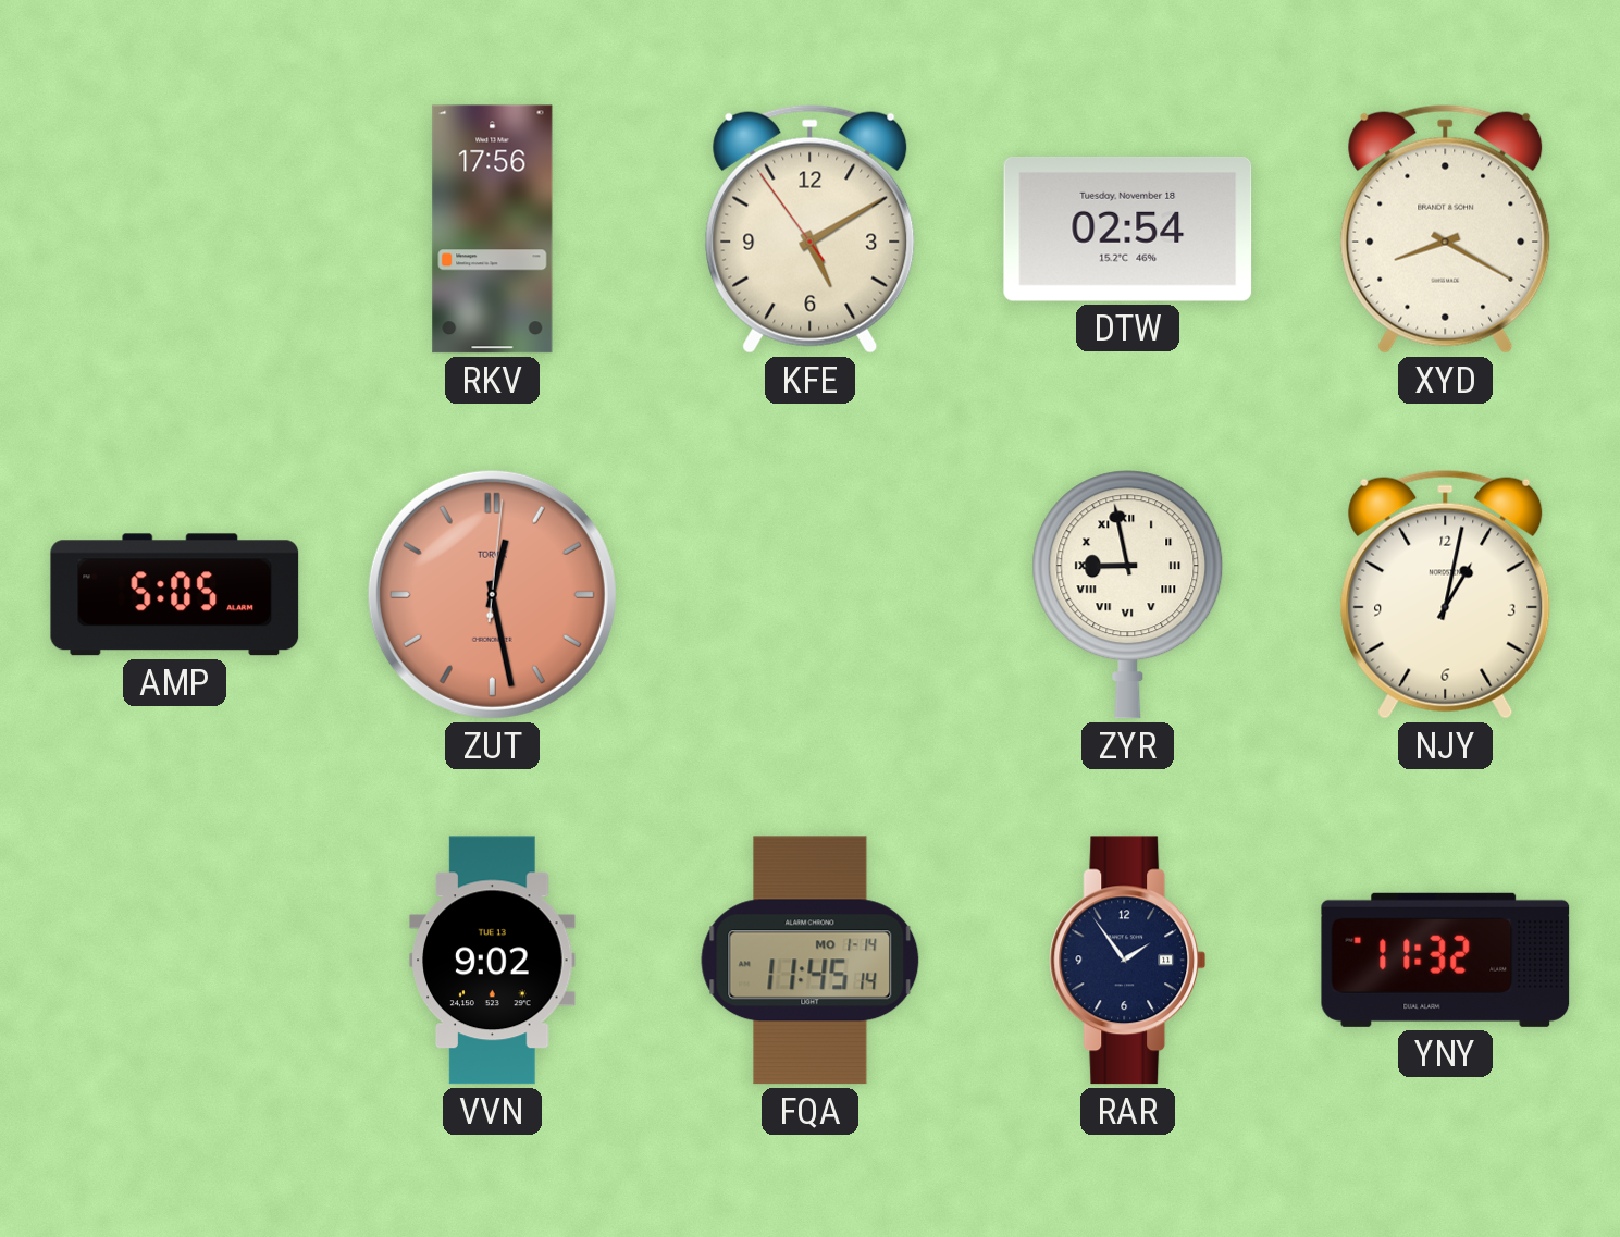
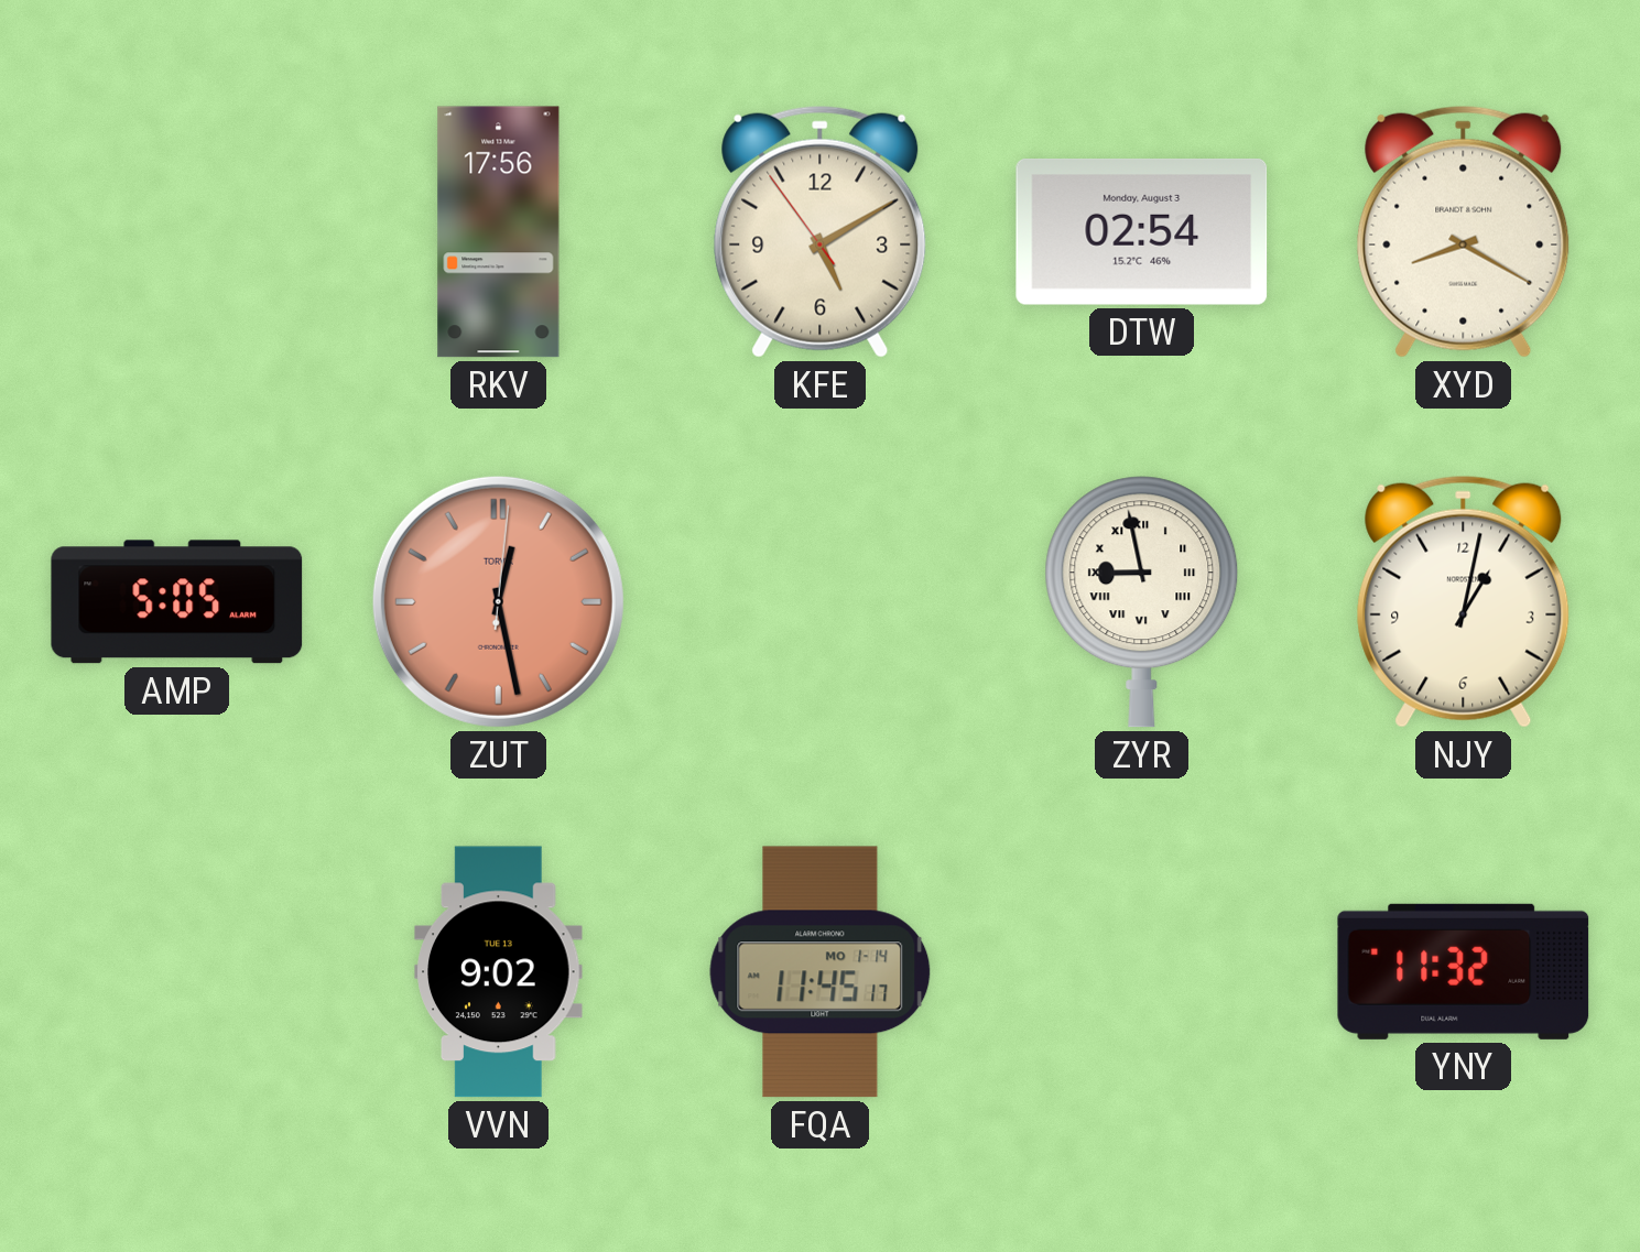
DTW date: Tuesday, November 18 -> Monday, August 3 (1142, 232)
FQA: 11:45:14 -> 11:45:17 (821, 972)
RAR: 1:54 -> none (1128, 961)
